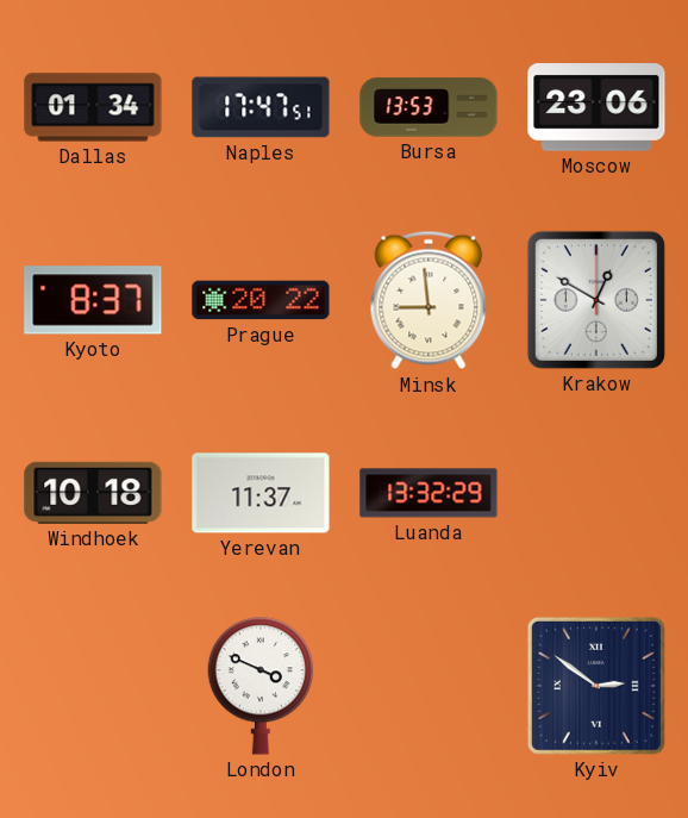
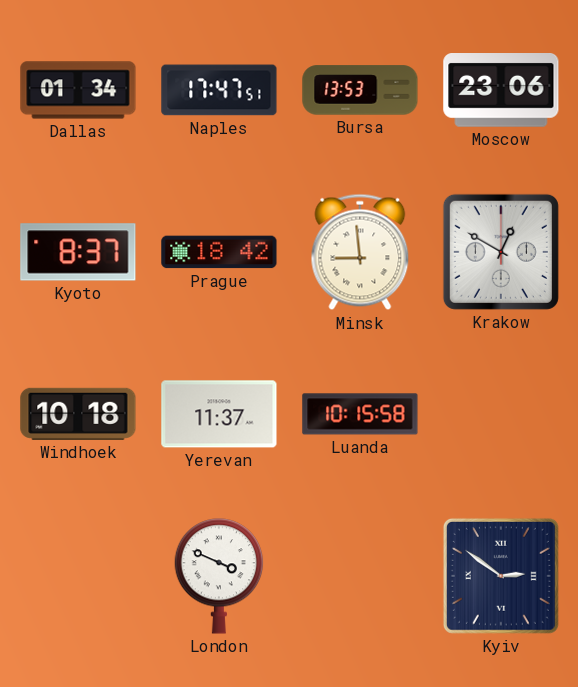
Prague: 20:22 -> 18:42 (219, 252)
Luanda: 13:32 -> 10:15 (360, 414)
